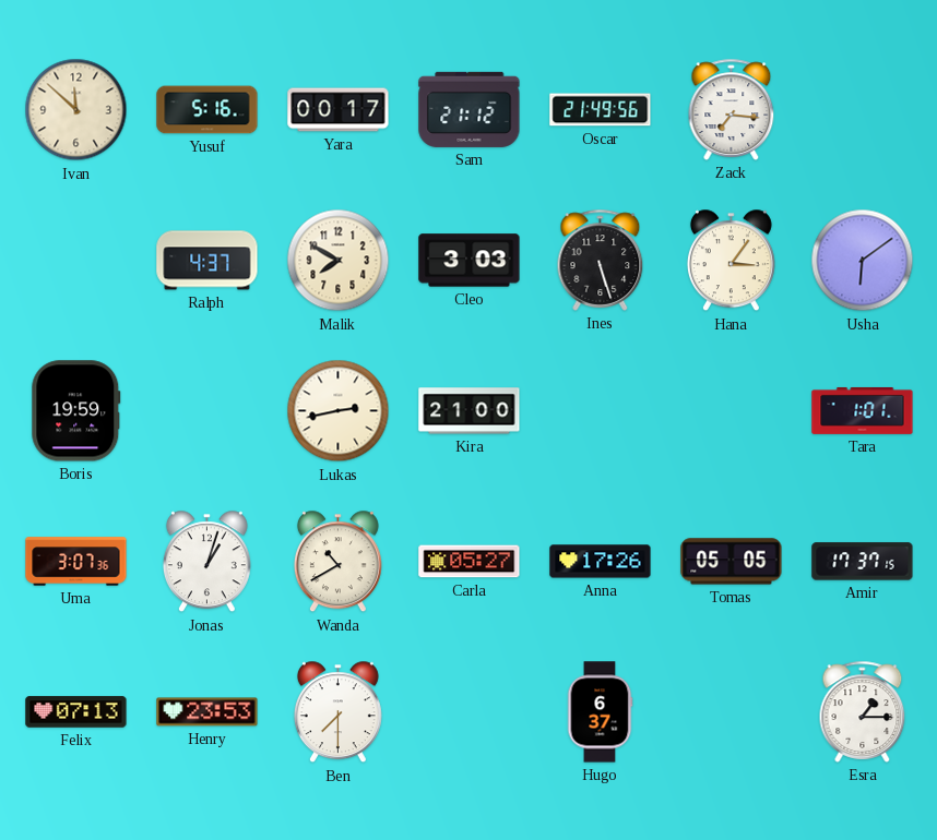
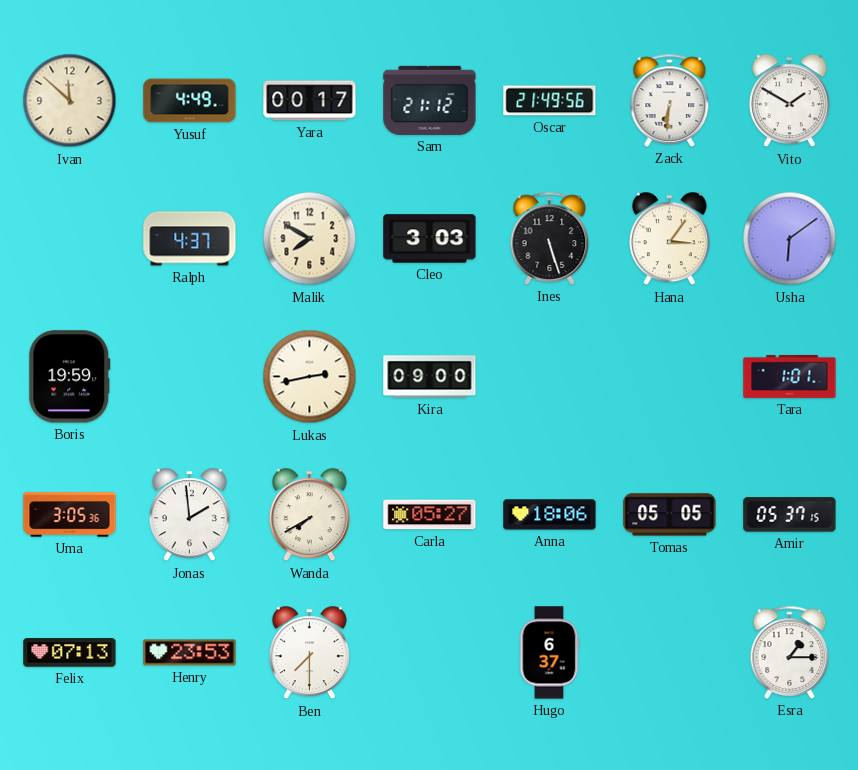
Yusuf: 5:16 -> 4:49 (190, 101)
Zack: 7:16 -> 6:31 (670, 100)
Vito: none -> 1:50 (789, 101)
Kira: 21:00 -> 09:00 (430, 377)
Uma: 3:07 -> 3:05 (70, 515)
Jonas: 1:03 -> 1:59 (189, 515)
Wanda: 10:40 -> 7:40 (309, 515)
Anna: 17:26 -> 18:06 (550, 515)
Amir: 17:37 -> 05:37 (790, 515)
